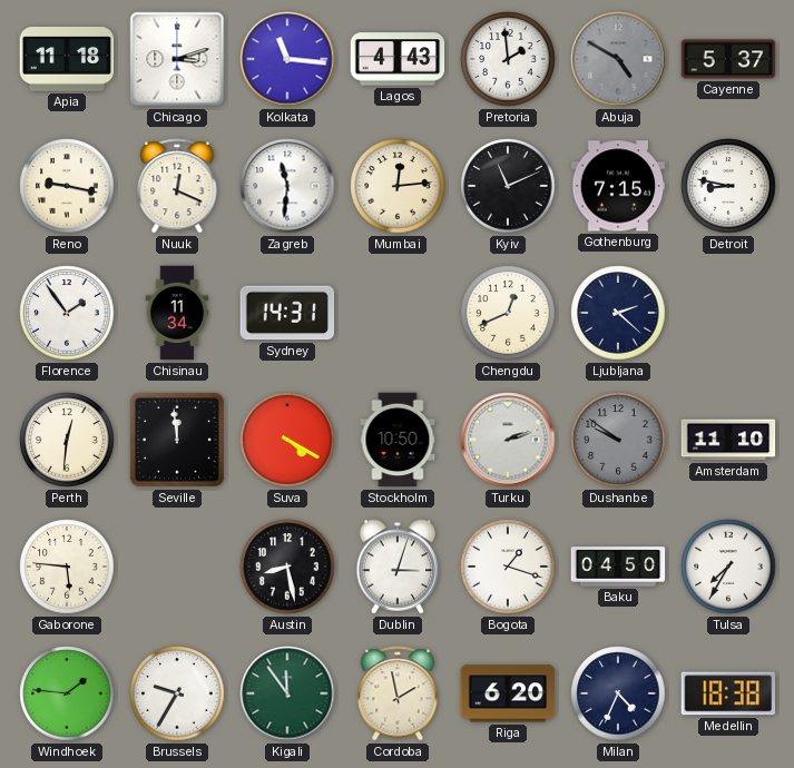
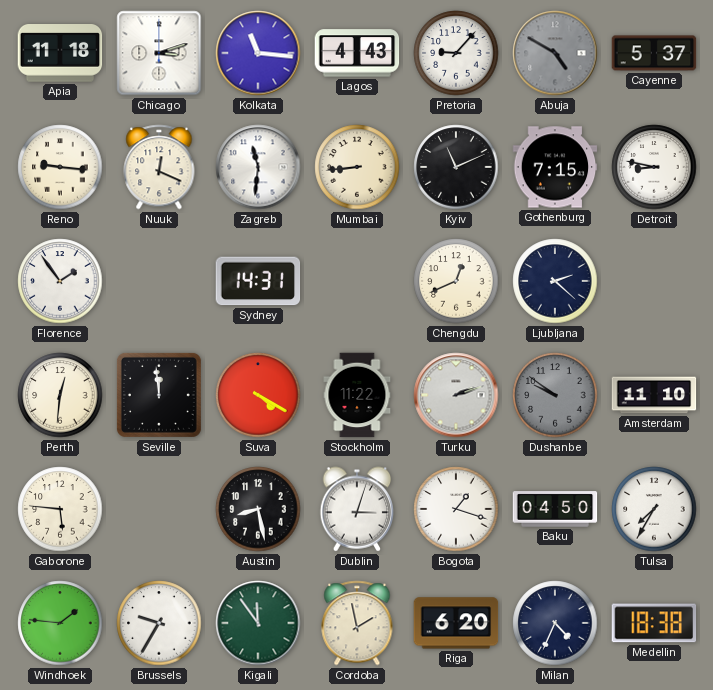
Pretoria: 1:59 -> 9:07 (456, 53)
Reno: 9:17 -> 9:16 (60, 167)
Mumbai: 12:14 -> 8:44 (357, 167)
Chisinau: 11:34 -> none (177, 313)
Stockholm: 10:50 -> 11:22 (357, 395)
